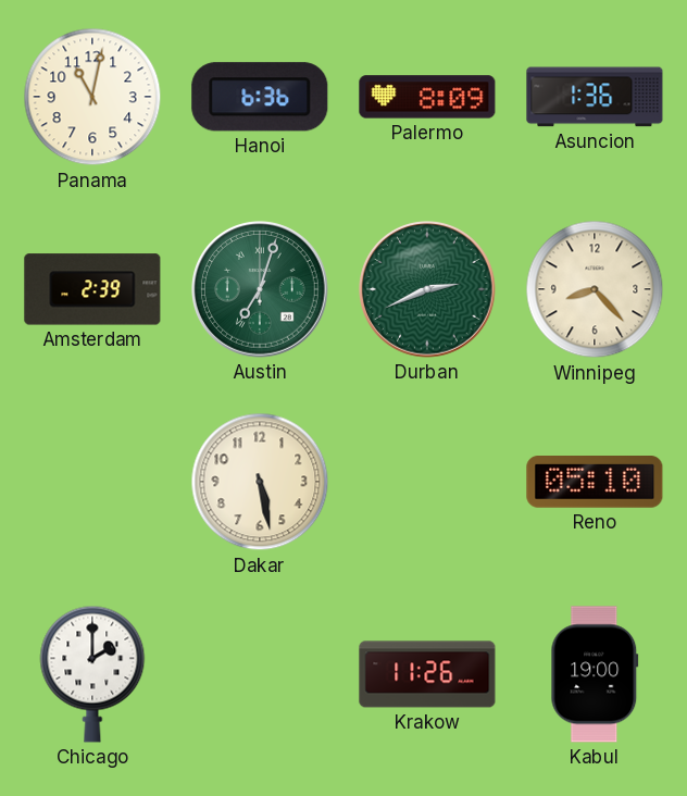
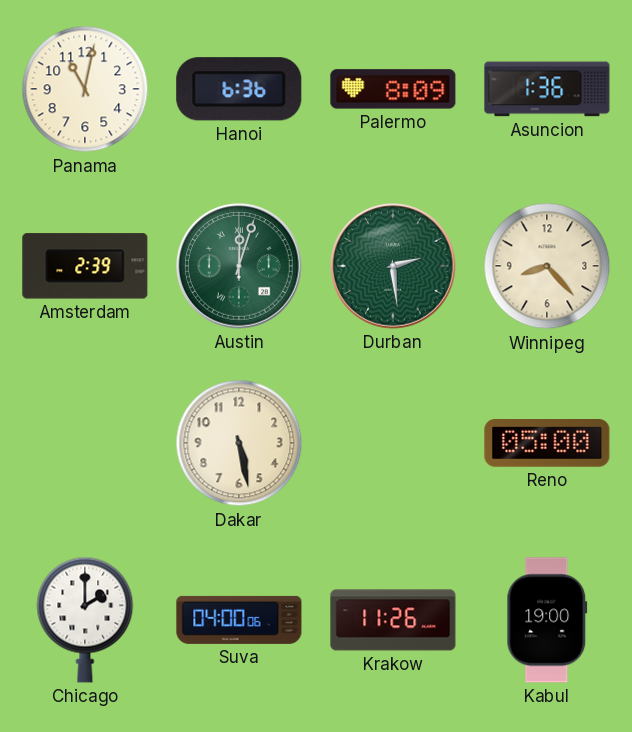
Austin: 7:03 -> 12:03 (240, 267)
Durban: 2:41 -> 2:29 (394, 267)
Reno: 05:10 -> 05:00 (547, 444)
Suva: none -> 04:00 (239, 620)
